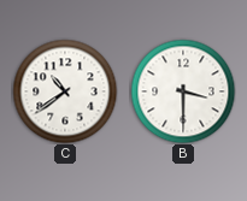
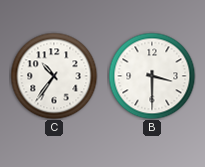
C: 10:39 -> 10:36 (54, 76)
